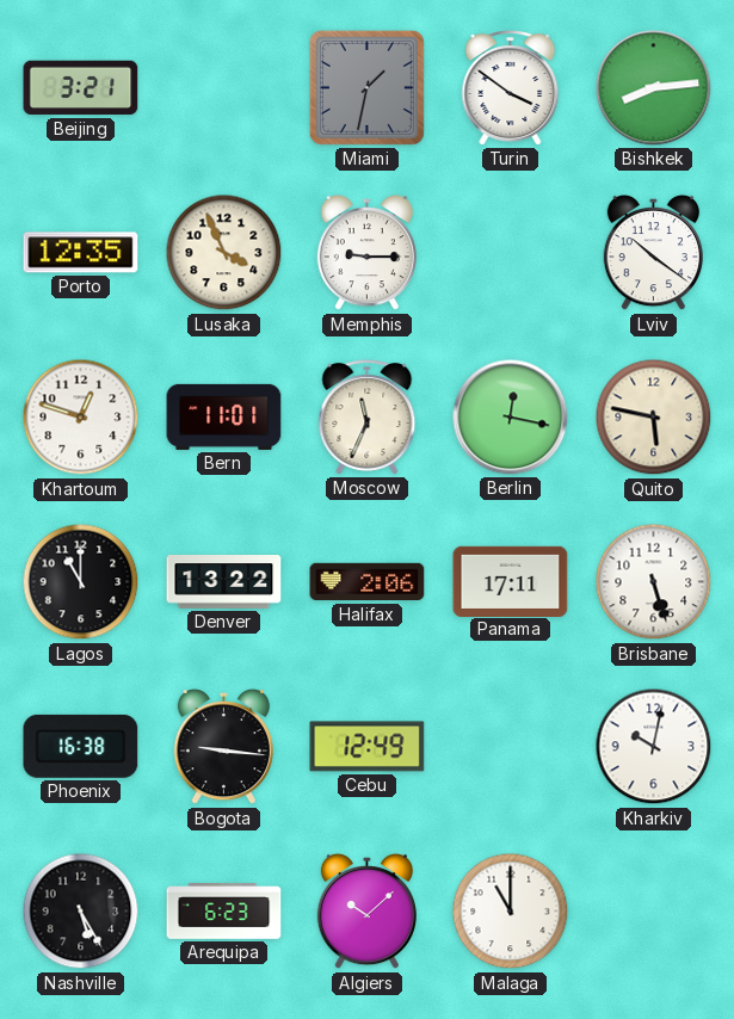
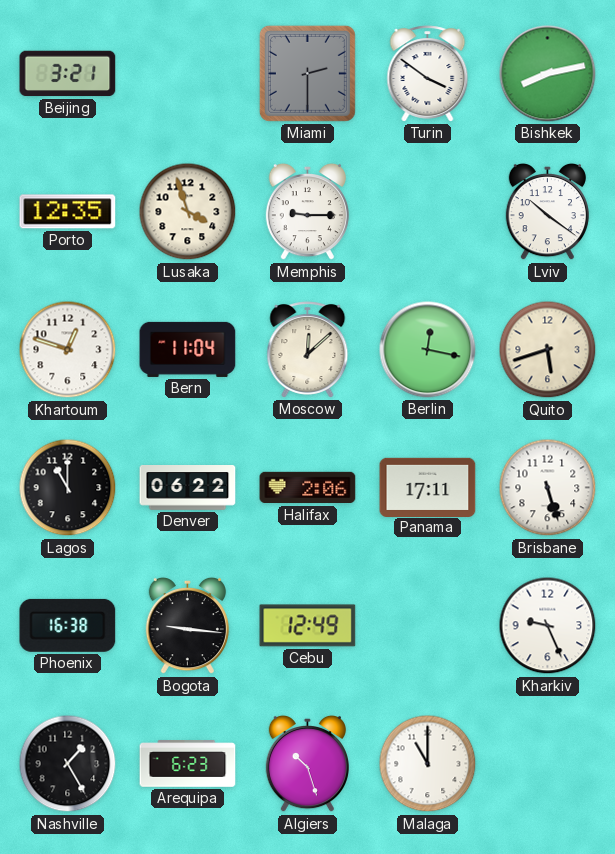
Miami: 1:32 -> 2:30 (307, 73)
Bishkek: 8:14 -> 8:13 (548, 74)
Lusaka: 3:56 -> 3:57 (188, 212)
Bern: 11:01 -> 11:04 (188, 349)
Moscow: 11:34 -> 12:08 (308, 350)
Quito: 5:47 -> 5:42 (548, 350)
Denver: 13:22 -> 06:22 (188, 488)
Kharkiv: 10:02 -> 9:26 (548, 626)
Nashville: 5:25 -> 1:25 (68, 764)
Algiers: 10:08 -> 10:27 (307, 764)
